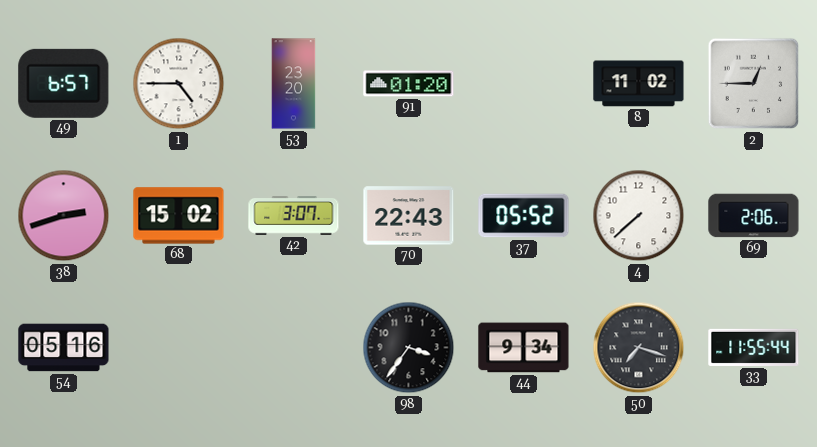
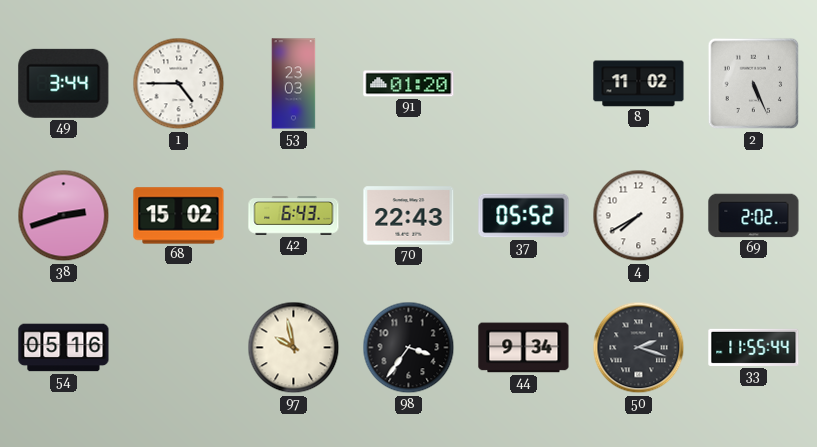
49: 6:57 -> 3:44 (64, 83)
53: 23:20 -> 23:03 (294, 84)
2: 12:45 -> 5:26 (754, 84)
42: 3:07 -> 6:43 (294, 216)
4: 7:38 -> 7:40 (639, 216)
69: 2:06 -> 2:02 (754, 216)
97: none -> 9:58 (294, 348)
50: 7:18 -> 2:18 (639, 348)
